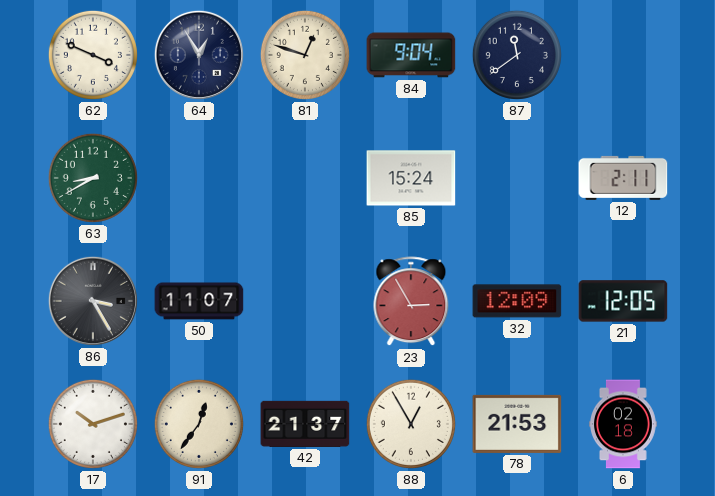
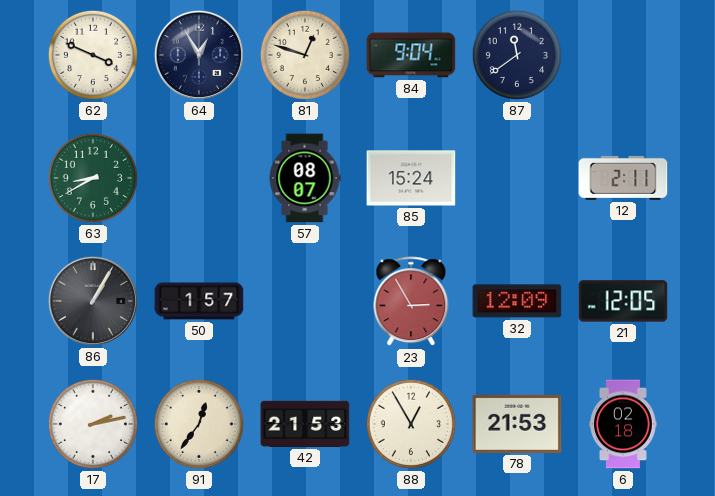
57: none -> 08:07 (305, 178)
86: 3:25 -> 1:05 (93, 301)
50: 11:07 -> 1:57 (199, 301)
17: 10:12 -> 2:13 (93, 424)
42: 21:37 -> 21:53 (305, 424)
